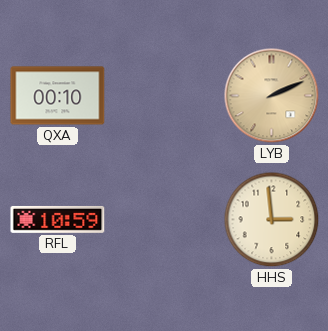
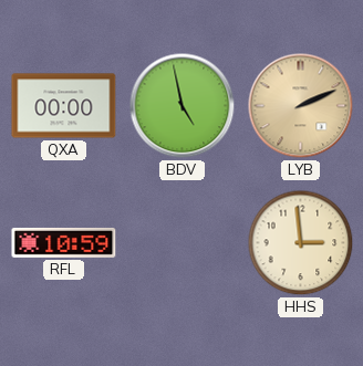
QXA: 00:10 -> 00:00 (64, 106)
BDV: none -> 4:58 (183, 106)
